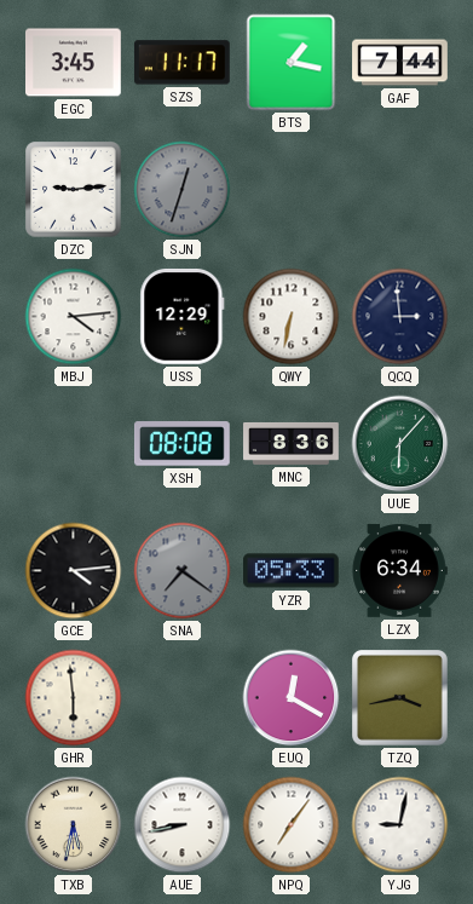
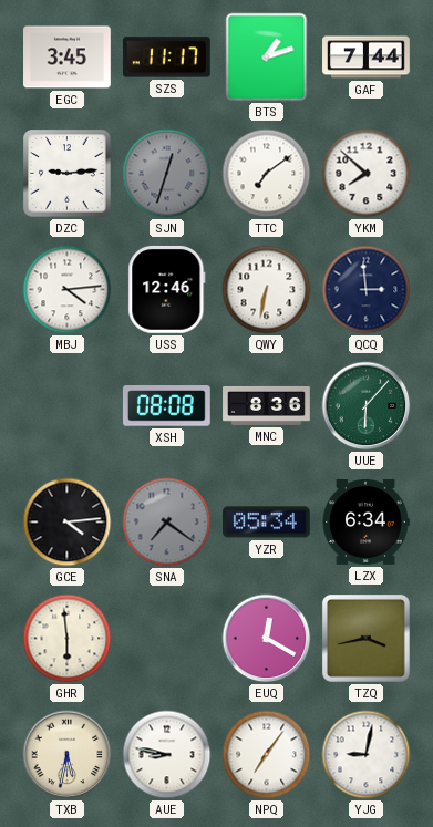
BTS: 1:17 -> 1:12 (267, 58)
TTC: none -> 7:09 (267, 174)
YKM: none -> 7:52 (367, 174)
USS: 12:29 -> 12:46 (167, 290)
YZR: 05:33 -> 05:34 (267, 523)
AUE: 8:43 -> 8:47 (167, 755)
